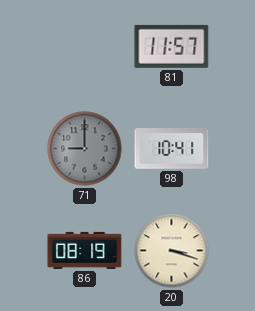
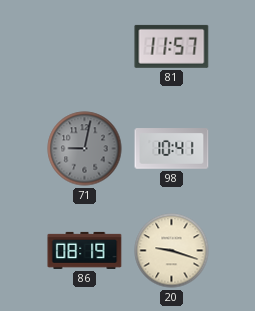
71: 9:00 -> 9:02 (85, 149)
20: 3:18 -> 9:18 (172, 251)
